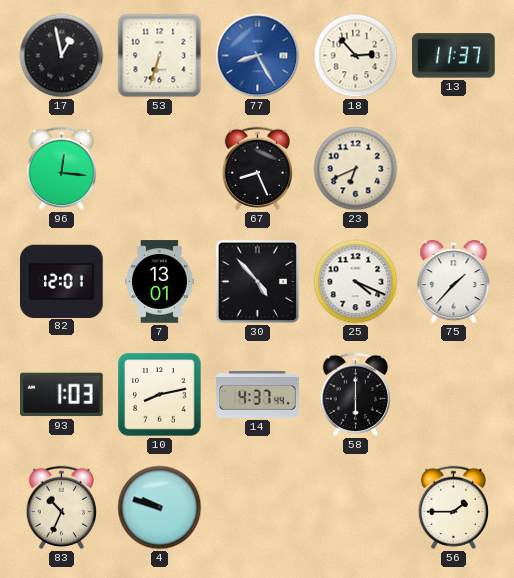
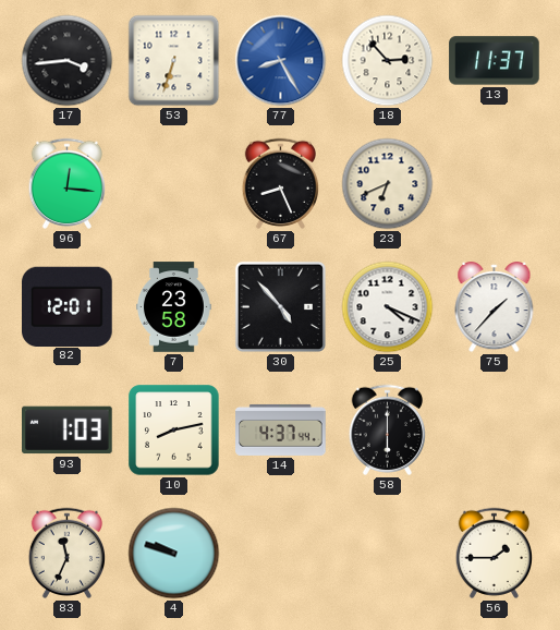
17: 12:58 -> 3:44 (68, 61)
7: 13:01 -> 23:58 (174, 307)
83: 10:34 -> 11:34 (66, 553)
